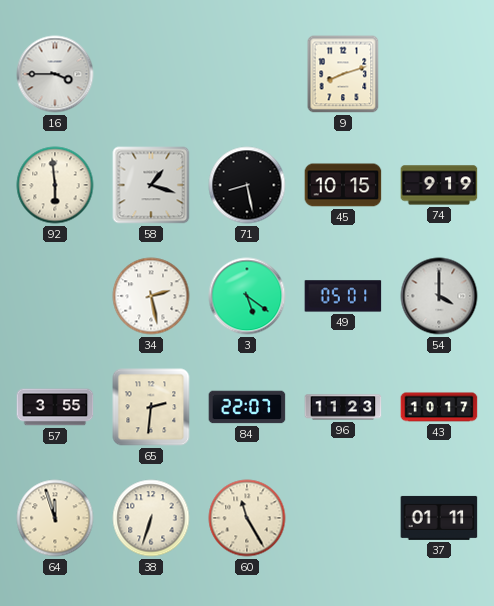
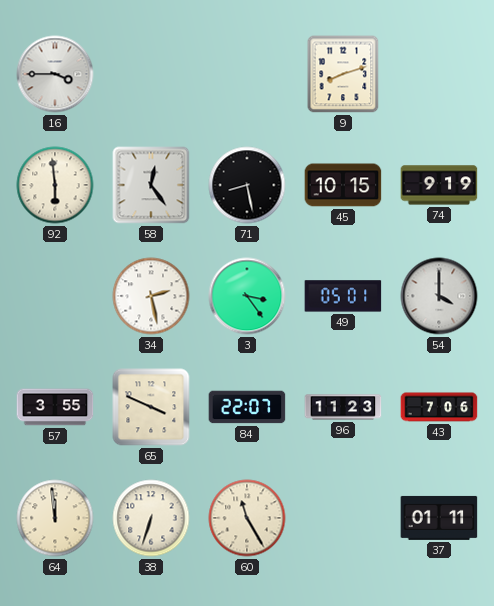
58: 1:18 -> 12:24 (151, 185)
3: 5:21 -> 3:24 (247, 296)
65: 2:31 -> 3:49 (151, 407)
43: 10:17 -> 7:06 (439, 407)
64: 11:57 -> 11:59 (55, 518)
